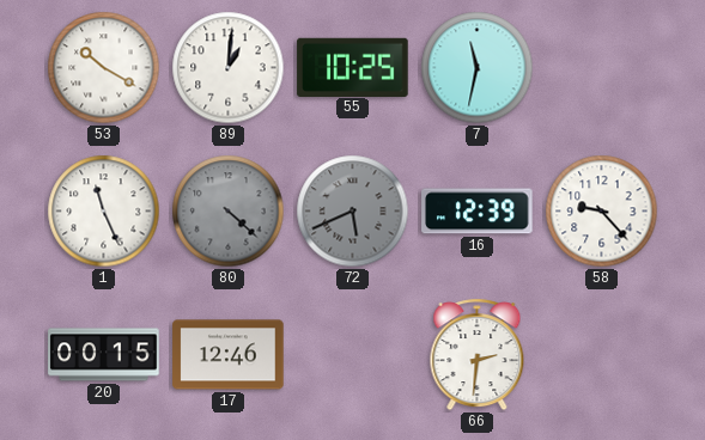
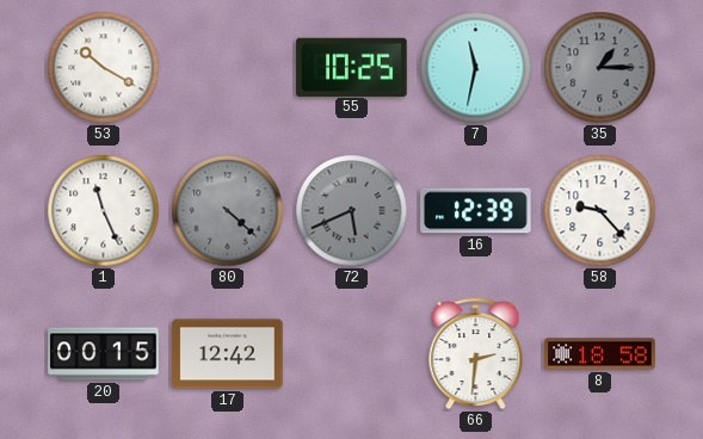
89: 1:01 -> none (229, 68)
35: none -> 1:15 (600, 68)
17: 12:46 -> 12:42 (228, 354)
8: none -> 18:58 (600, 354)
